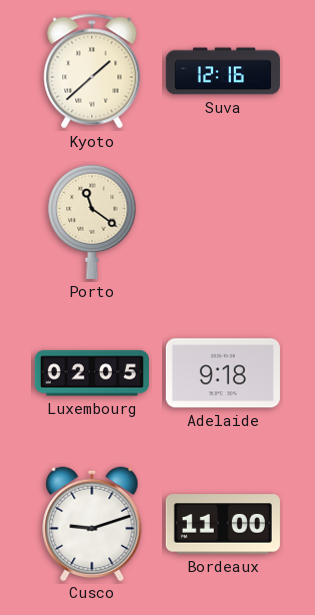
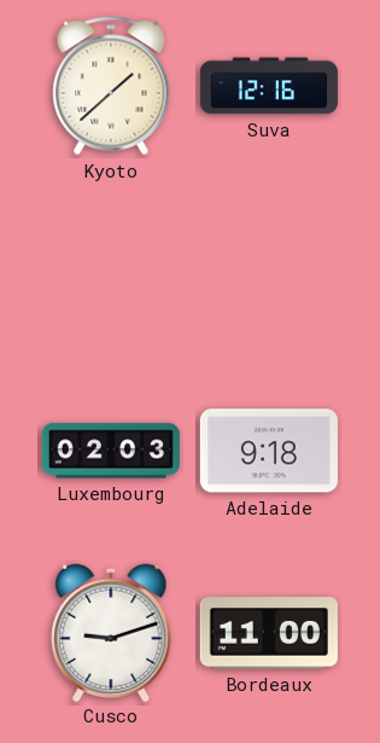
Porto: 11:21 -> none (92, 222)
Luxembourg: 02:05 -> 02:03 (111, 451)
